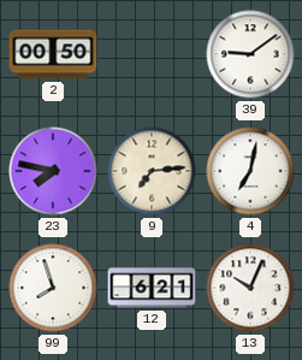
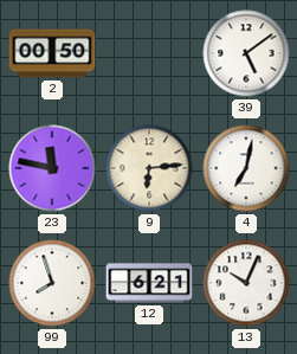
39: 9:09 -> 5:09 (246, 53)
23: 7:47 -> 11:47 (52, 168)
9: 7:14 -> 6:14 (149, 168)
